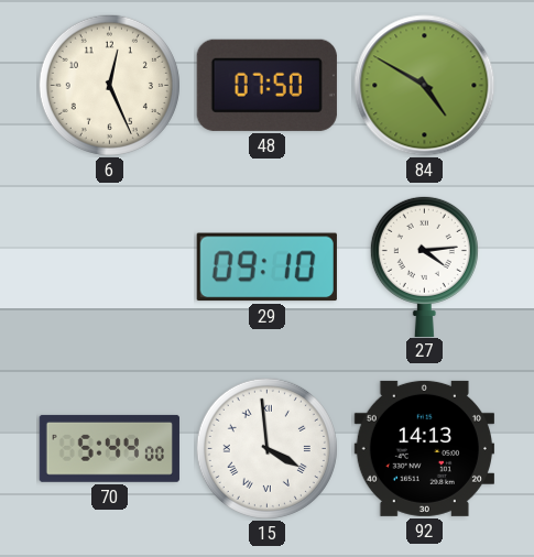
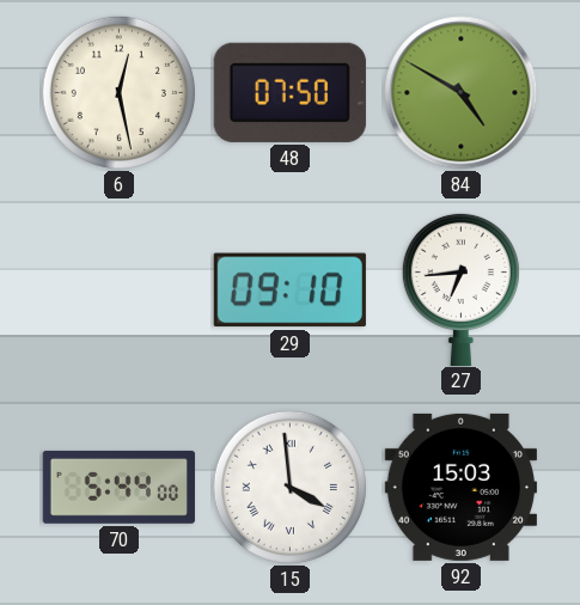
6: 12:26 -> 12:28 (118, 92)
27: 4:14 -> 6:44 (460, 288)
92: 14:13 -> 15:03 (460, 487)
